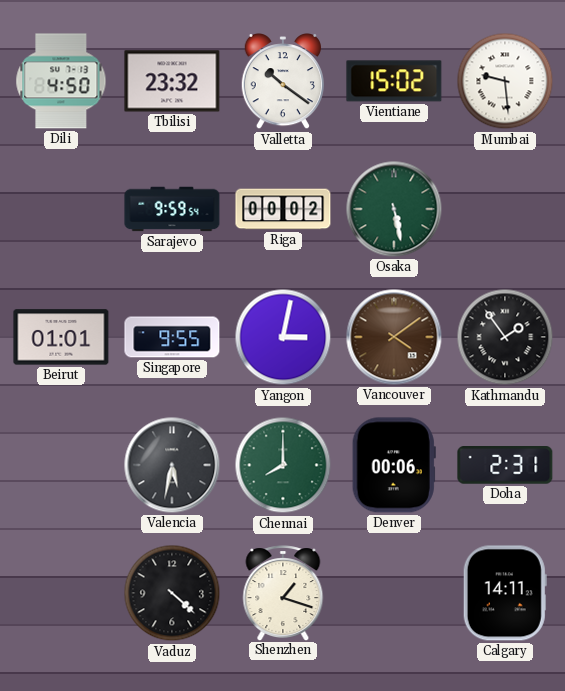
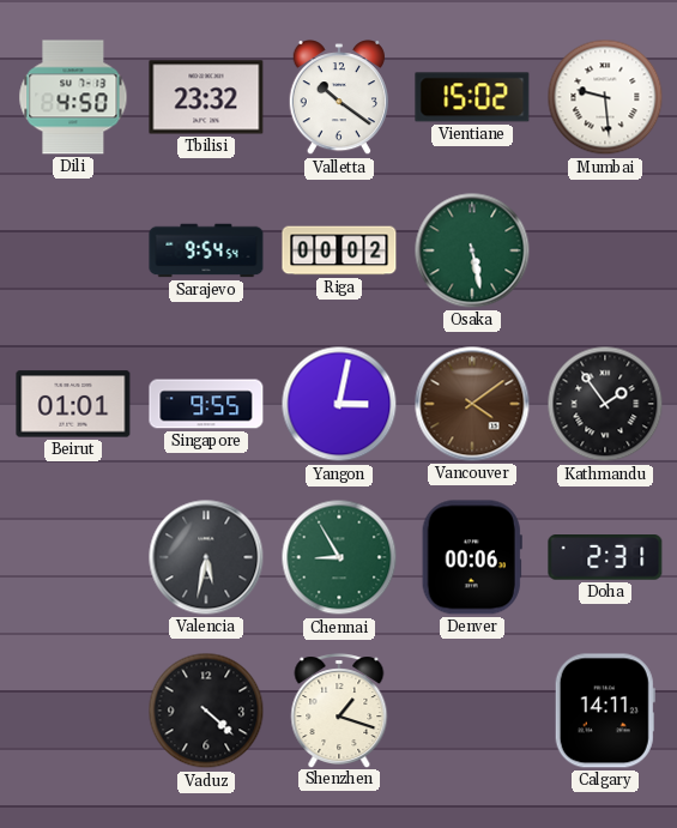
Sarajevo: 9:59 -> 9:54 (206, 250)
Chennai: 8:00 -> 8:55 (339, 557)
